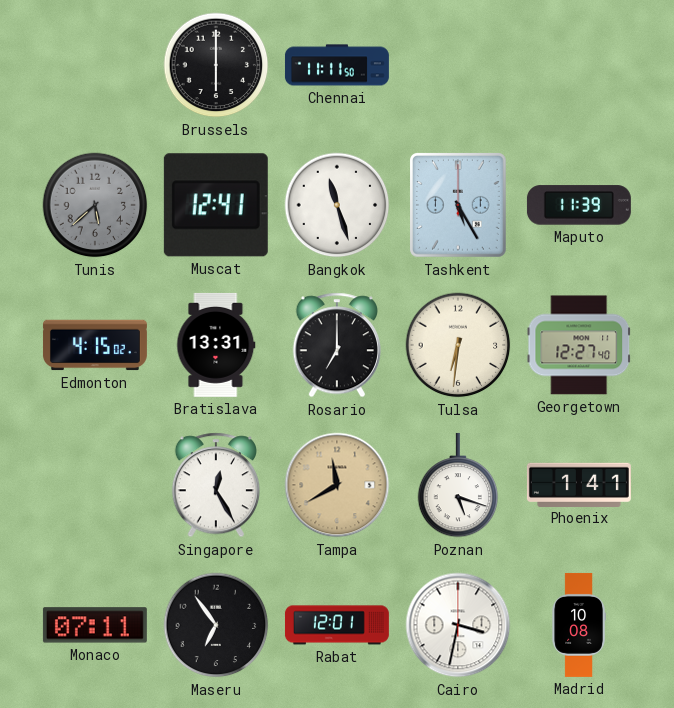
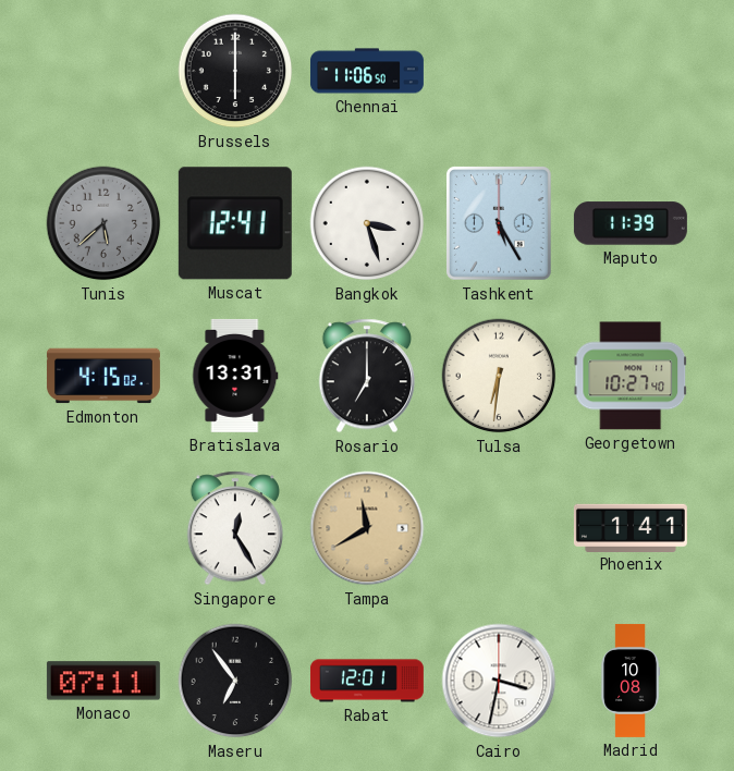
Chennai: 11:11 -> 11:06 (367, 71)
Bangkok: 11:27 -> 3:27 (367, 223)
Georgetown: 12:27 -> 10:27 (631, 376)
Poznan: 5:18 -> none (458, 485)
